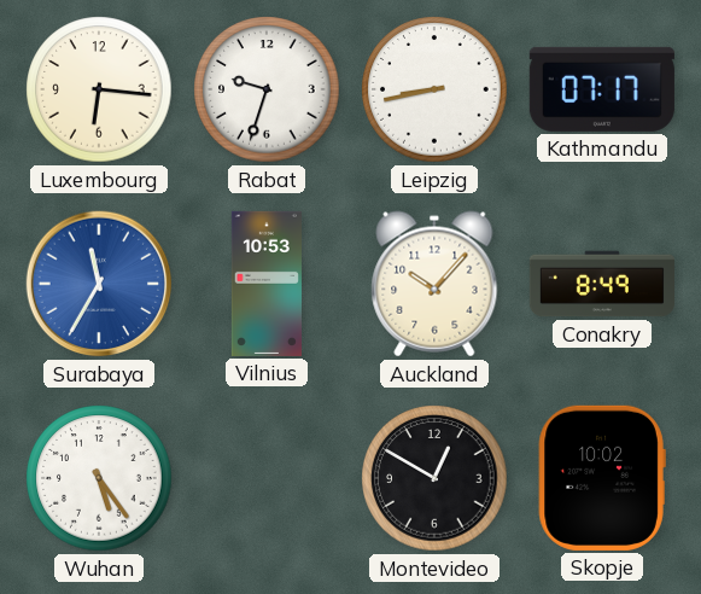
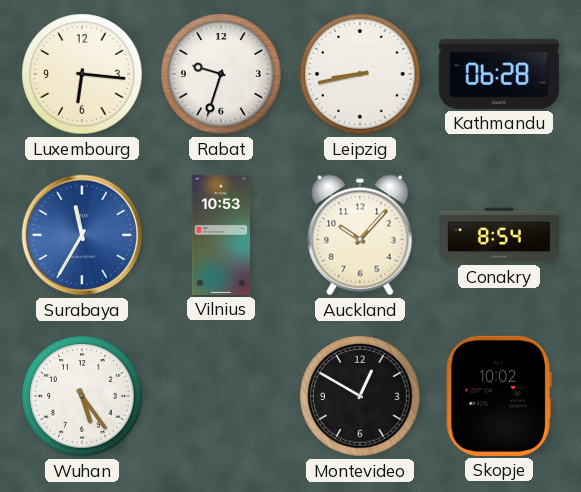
Kathmandu: 07:17 -> 06:28 (499, 74)
Conakry: 8:49 -> 8:54 (499, 235)
